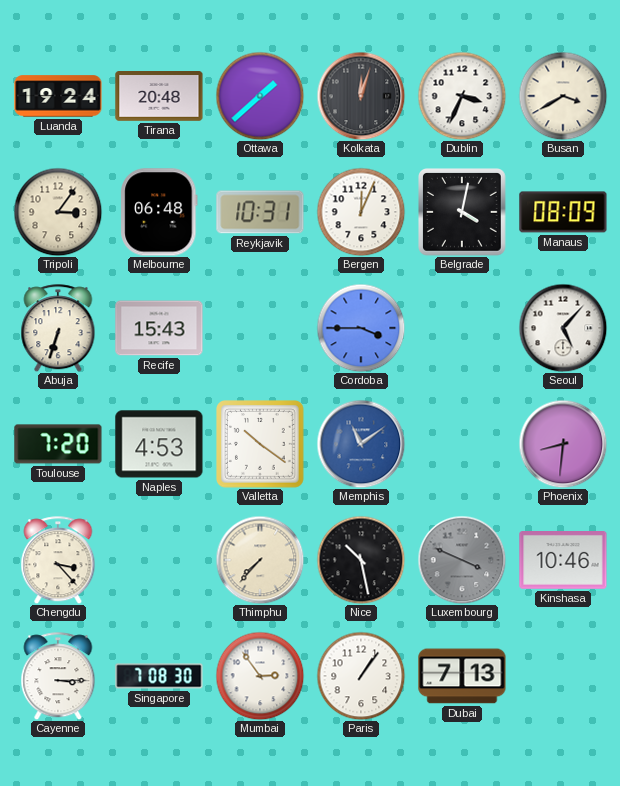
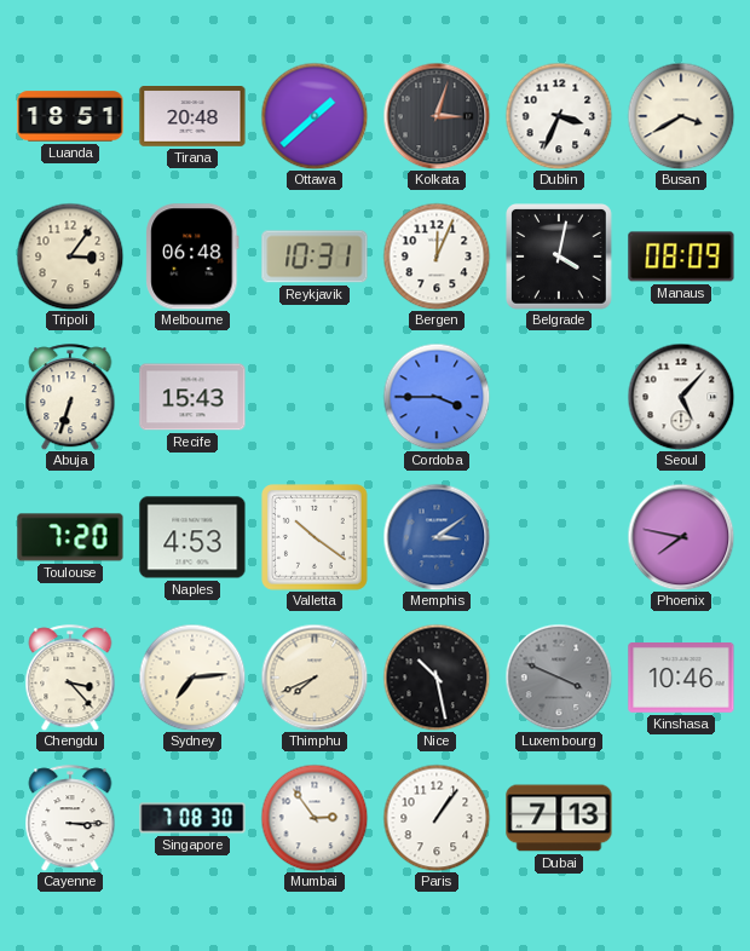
Luanda: 19:24 -> 18:51 (70, 116)
Kolkata: 12:03 -> 3:03 (437, 116)
Memphis: 11:09 -> 3:09 (437, 537)
Phoenix: 8:31 -> 7:47 (681, 537)
Sydney: none -> 7:14 (192, 678)
Thimphu: 7:37 -> 7:41 (315, 678)
